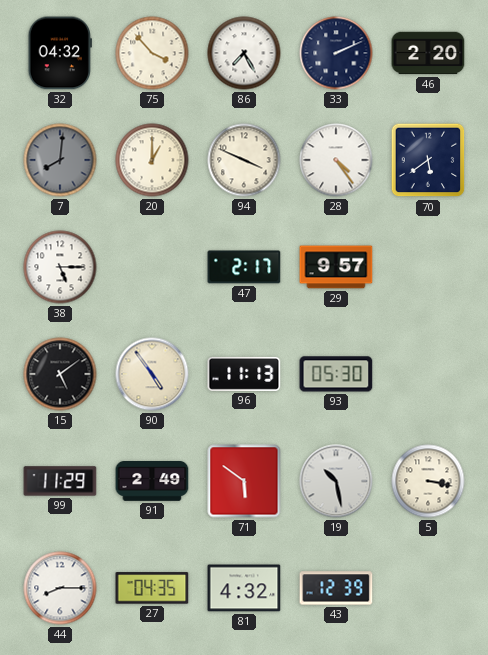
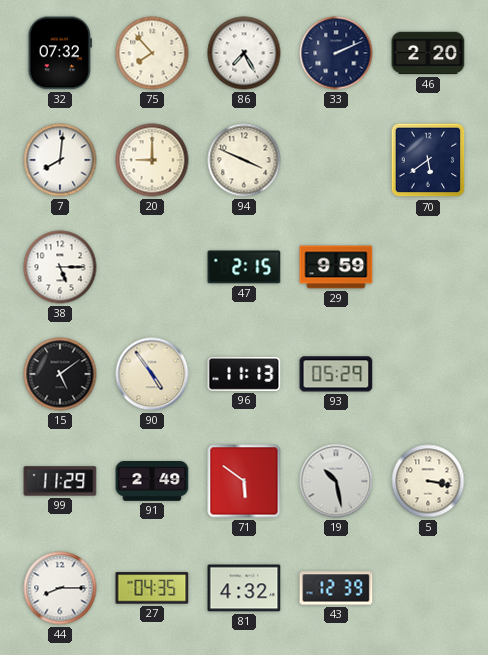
32: 04:32 -> 07:32 (60, 53)
75: 3:53 -> 7:53 (152, 53)
7 dial: grey -> white (60, 160)
20: 1:00 -> 9:00 (152, 160)
28: 4:24 -> none (336, 160)
47: 2:17 -> 2:15 (244, 267)
29: 9:57 -> 9:59 (336, 267)
93: 05:30 -> 05:29 (336, 374)
